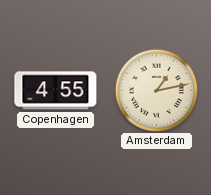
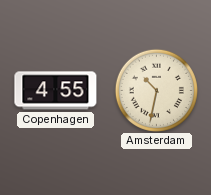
Amsterdam: 1:13 -> 10:32 (156, 90)
